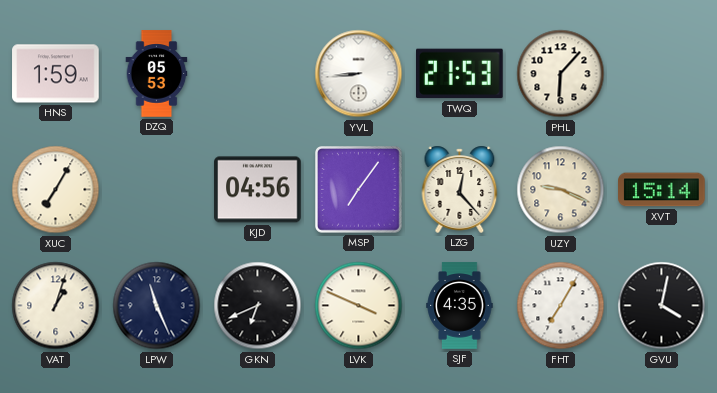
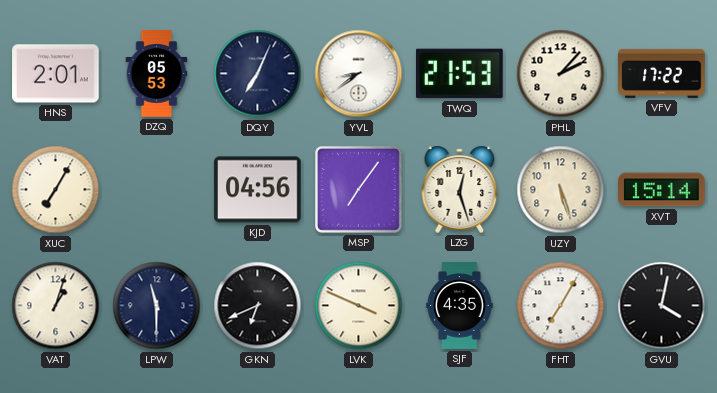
HNS: 1:59 -> 2:01 (56, 74)
DQY: none -> 7:04 (258, 74)
YVL: 8:44 -> 8:39 (359, 74)
PHL: 6:07 -> 2:07 (561, 74)
VFV: none -> 17:22 (662, 73)
LZG: 12:23 -> 12:27 (460, 189)
UZY: 9:19 -> 5:27 (561, 190)
LPW: 11:26 -> 11:30 (157, 306)
